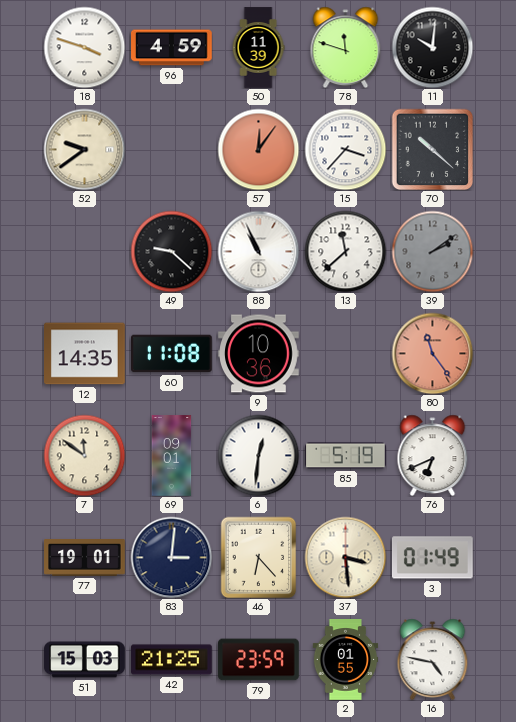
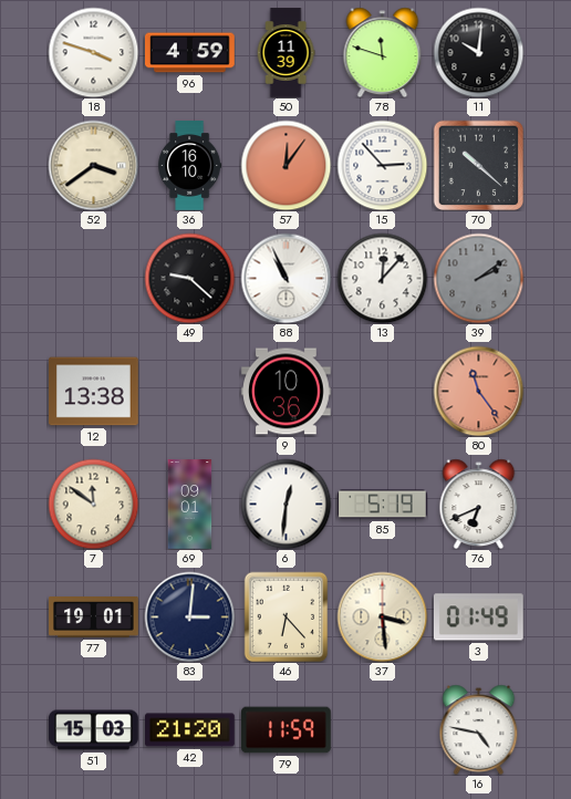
52: 9:39 -> 3:39 (93, 165)
36: none -> 16:10 (190, 166)
15: 3:37 -> 2:53 (382, 165)
13: 11:38 -> 12:07 (382, 278)
12: 14:35 -> 13:38 (94, 392)
60: 11:08 -> none (172, 354)
42: 21:25 -> 21:20 (190, 730)
79: 23:59 -> 11:59 (287, 730)
2: 01:55 -> none (346, 660)
